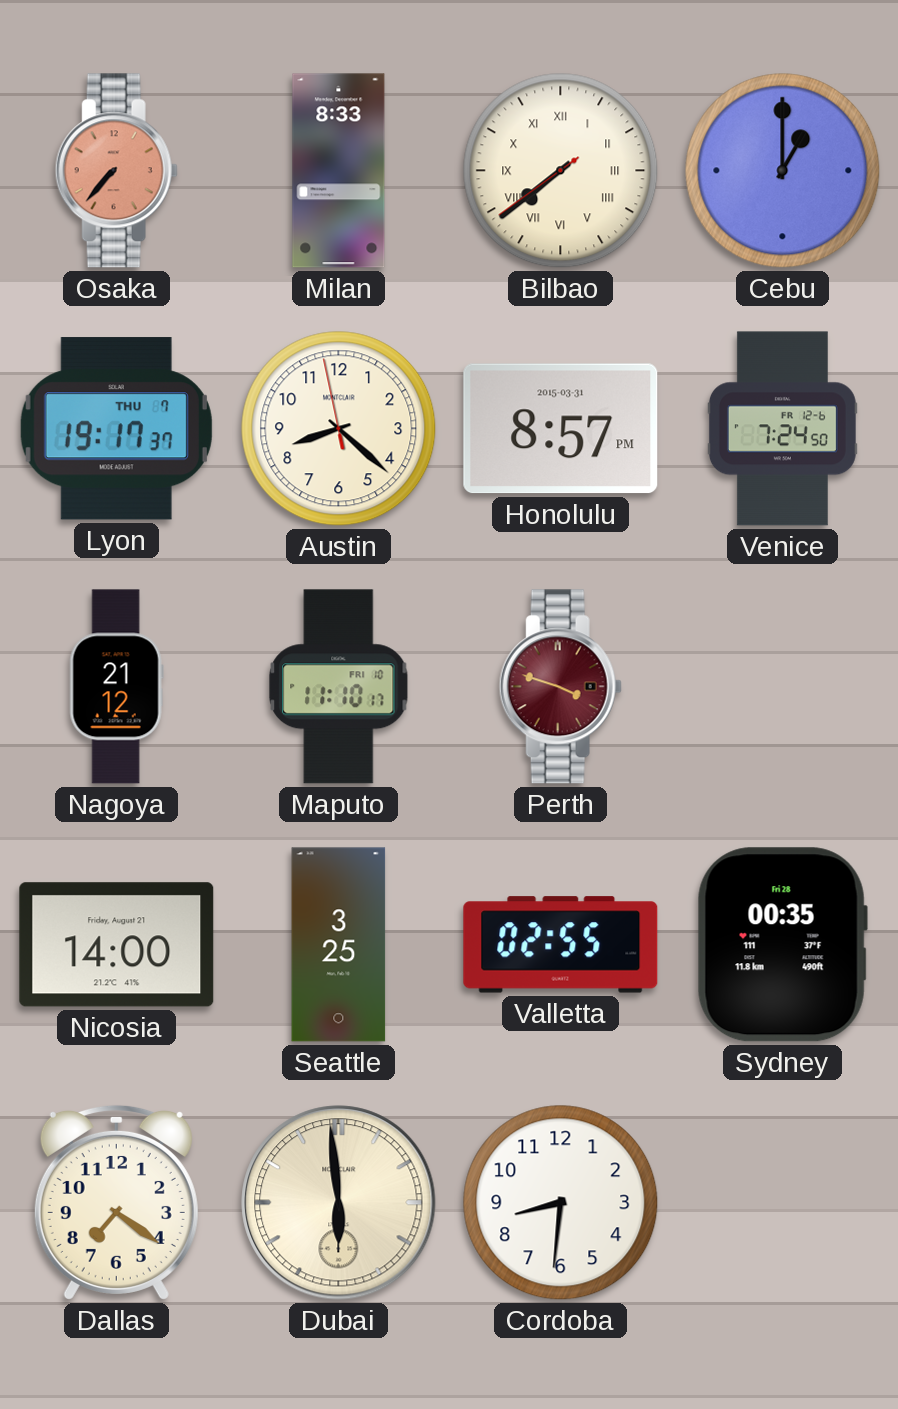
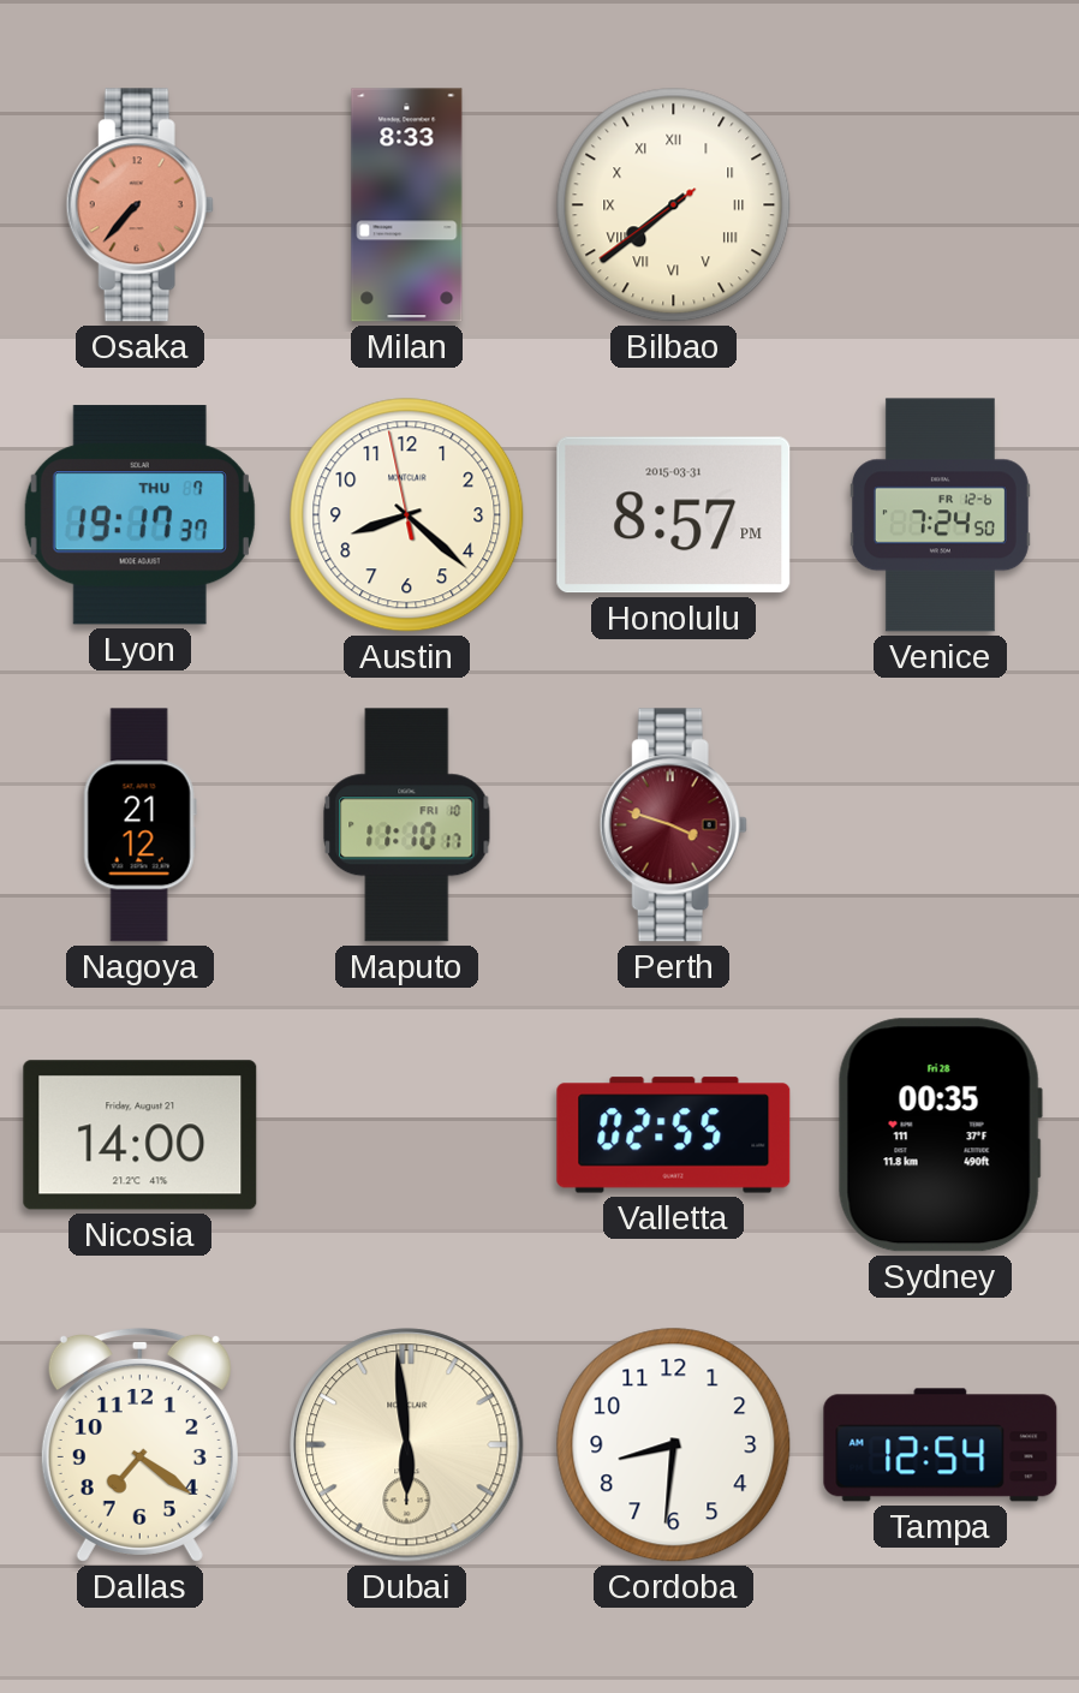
Cebu: 1:00 -> none (783, 171)
Seattle: 3:25 -> none (339, 945)
Tampa: none -> 12:54 (941, 1445)
